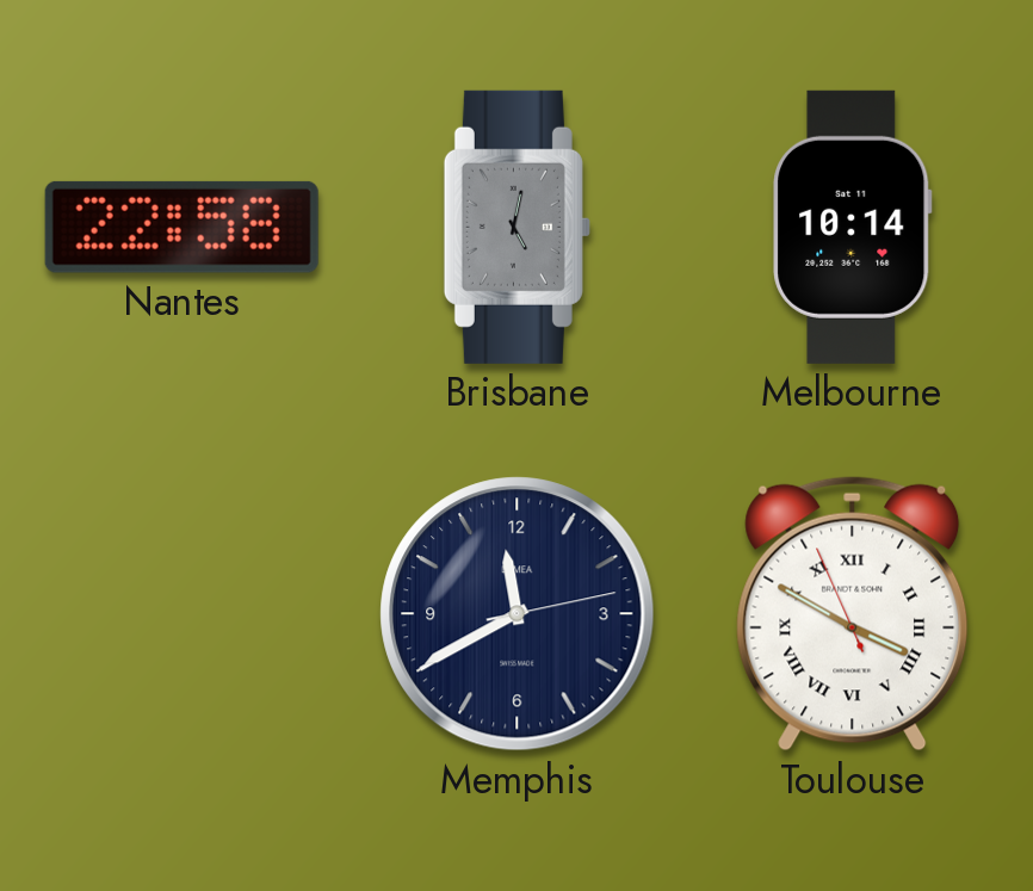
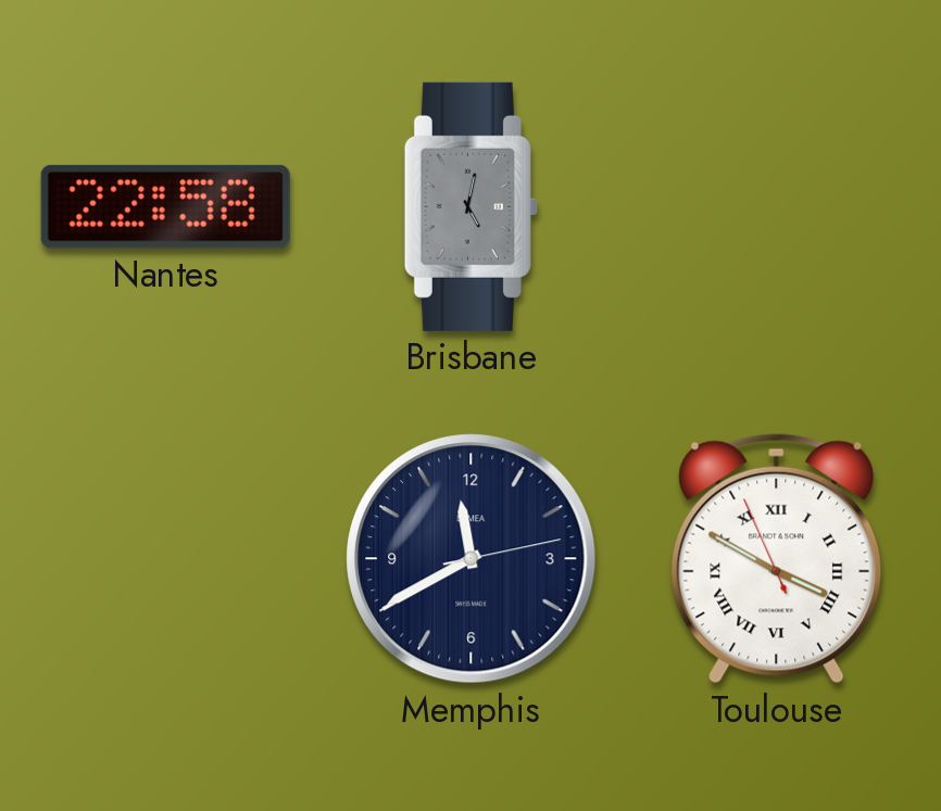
Melbourne: 10:14 -> none (853, 227)
